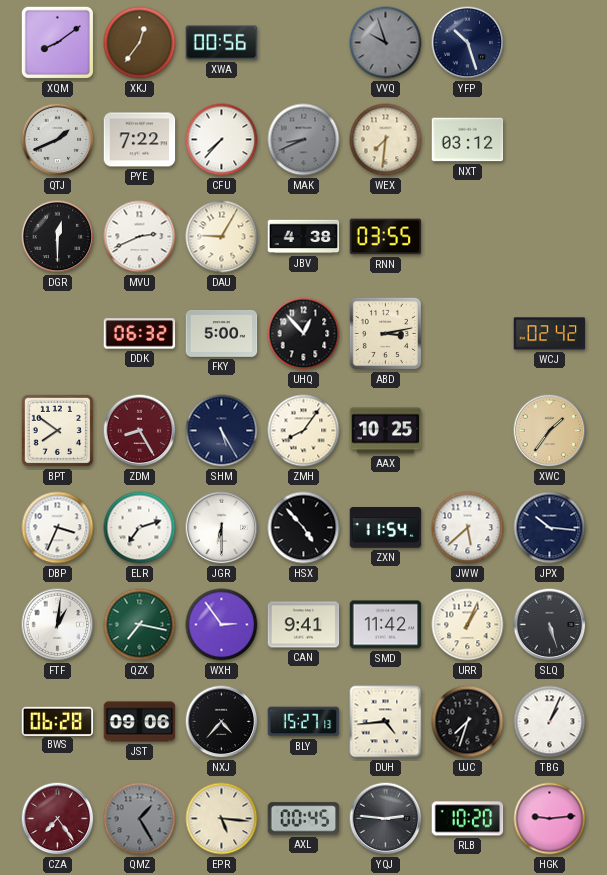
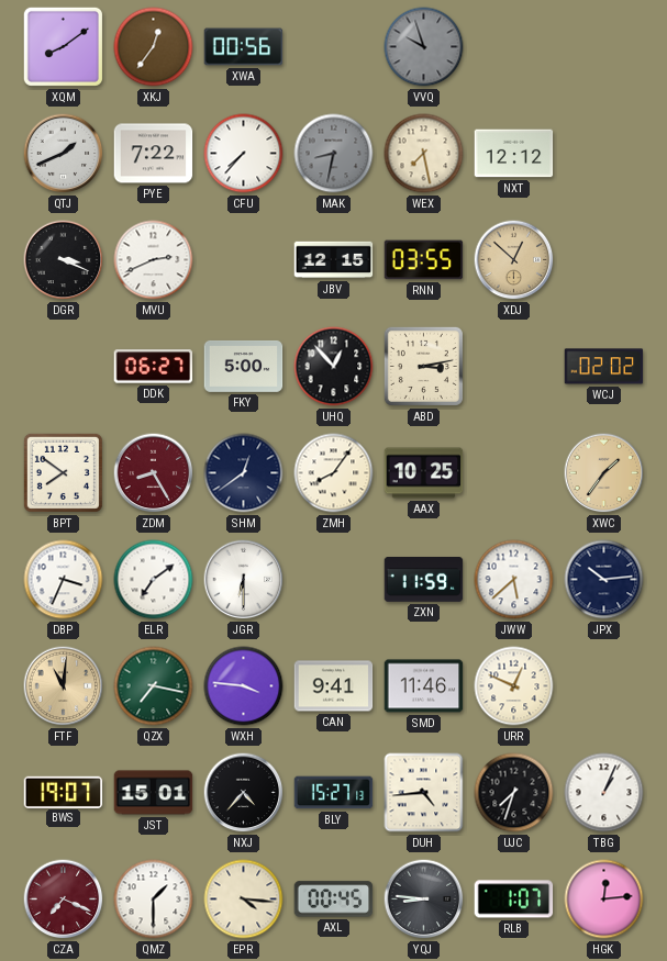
YFP: 10:27 -> none (468, 43)
MAK: 8:41 -> 8:32 (334, 154)
WEX: 7:31 -> 7:28 (424, 154)
NXT: 03:12 -> 12:12 (514, 154)
DGR: 12:30 -> 3:19 (64, 260)
DAU: 9:05 -> none (222, 237)
JBV: 4:38 -> 12:15 (334, 260)
XDJ: none -> 12:52 (514, 260)
DDK: 06:32 -> 06:27 (154, 367)
WCJ: 02:42 -> 02:02 (604, 367)
SHM: 5:25 -> 12:39 (244, 473)
ELR: 7:12 -> 7:09 (154, 580)
HSX: 4:53 -> none (304, 528)
ZXN: 11:54 -> 11:59 (424, 580)
JPX: 10:16 -> 10:14 (604, 580)
FTF: 1:01 -> 11:01 (64, 686)
FTF dial: white -> champagne (64, 686)
WXH: 2:54 -> 3:46 (244, 686)
SMD: 11:42 -> 11:46 (424, 686)
URR: 1:04 -> 12:49 (514, 686)
SLQ: 5:27 -> none (550, 625)
BWS: 06:28 -> 19:07 (64, 792)
JST: 09:06 -> 15:01 (154, 793)
CZA: 7:24 -> 7:19 (64, 899)
QMZ: 1:25 -> 1:30 (154, 899)
QMZ dial: grey -> white (154, 899)
EPR: 5:16 -> 4:16 (244, 899)
YQJ: 2:46 -> 8:46 (424, 899)
RLB: 10:20 -> 1:07 (514, 899)
HGK: 9:14 -> 12:14 (604, 899)
